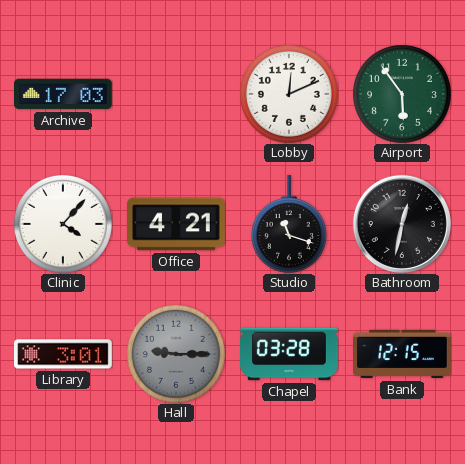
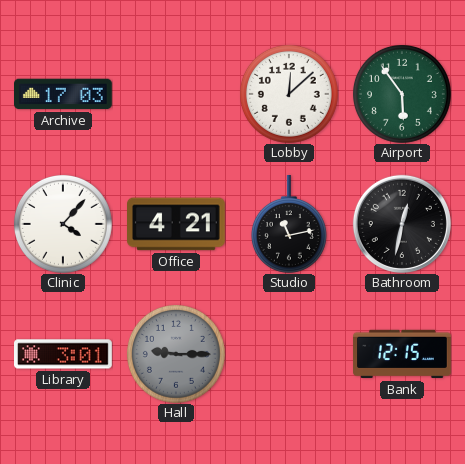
Lobby: 12:11 -> 12:08 (289, 94)
Studio: 11:18 -> 11:13 (289, 225)
Chapel: 03:28 -> none (290, 354)
